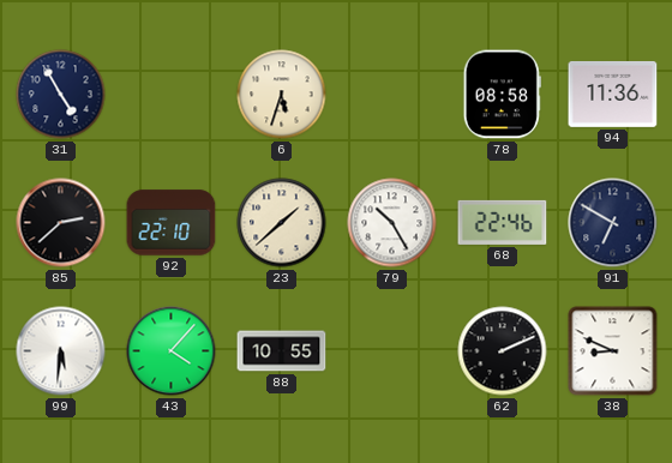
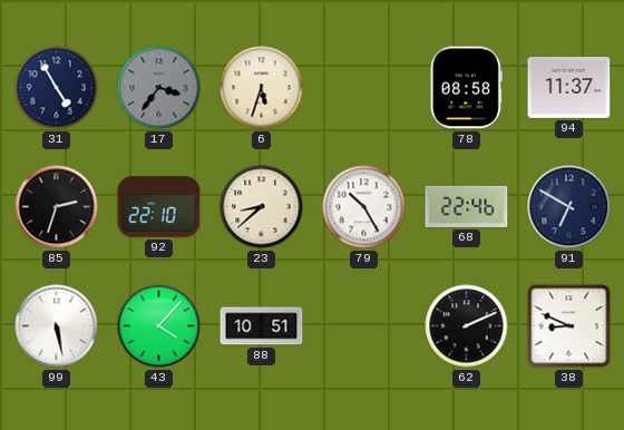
17: none -> 3:36 (159, 88)
94: 11:36 -> 11:37 (569, 87)
85: 2:38 -> 2:33 (57, 207)
23: 1:38 -> 8:38 (262, 207)
99: 5:31 -> 5:28 (57, 326)
88: 10:55 -> 10:51 (262, 326)
